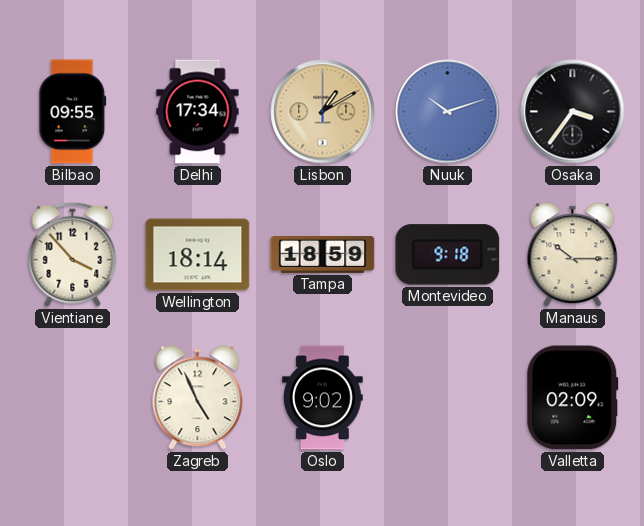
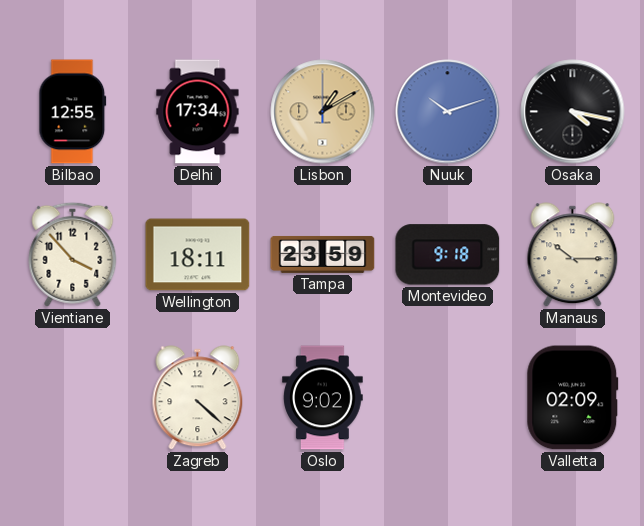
Bilbao: 09:55 -> 12:55 (73, 112)
Osaka: 3:36 -> 4:17 (573, 112)
Wellington: 18:14 -> 18:11 (198, 255)
Tampa: 18:59 -> 23:59 (323, 254)
Zagreb: 4:56 -> 4:22 (198, 398)
